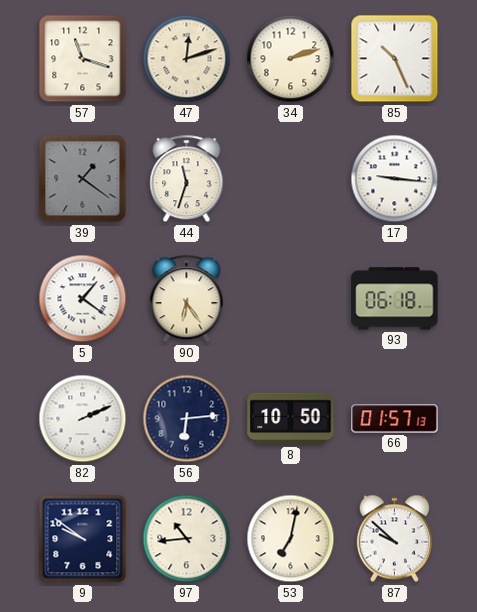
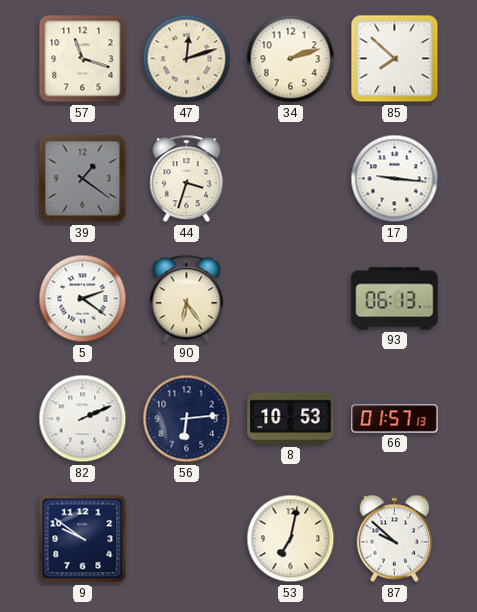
85: 10:26 -> 7:52 (395, 59)
44: 11:33 -> 3:33 (187, 179)
5: 1:21 -> 2:21 (83, 299)
93: 06:18 -> 06:13 (395, 299)
8: 10:50 -> 10:53 (291, 419)
97: 10:44 -> none (187, 539)
